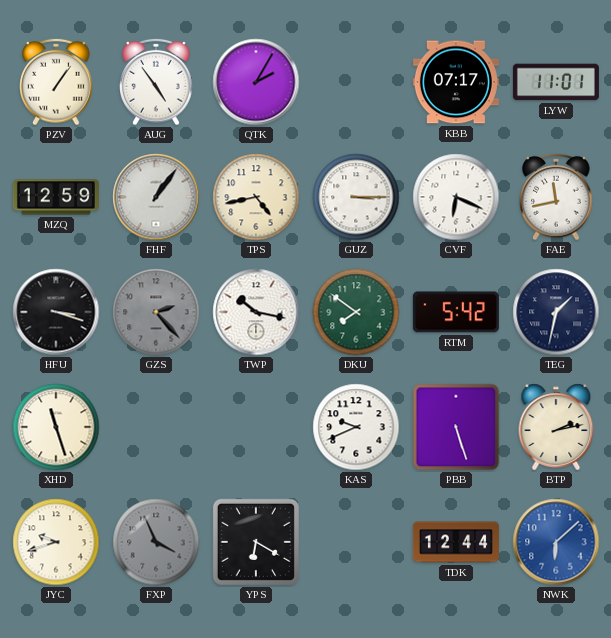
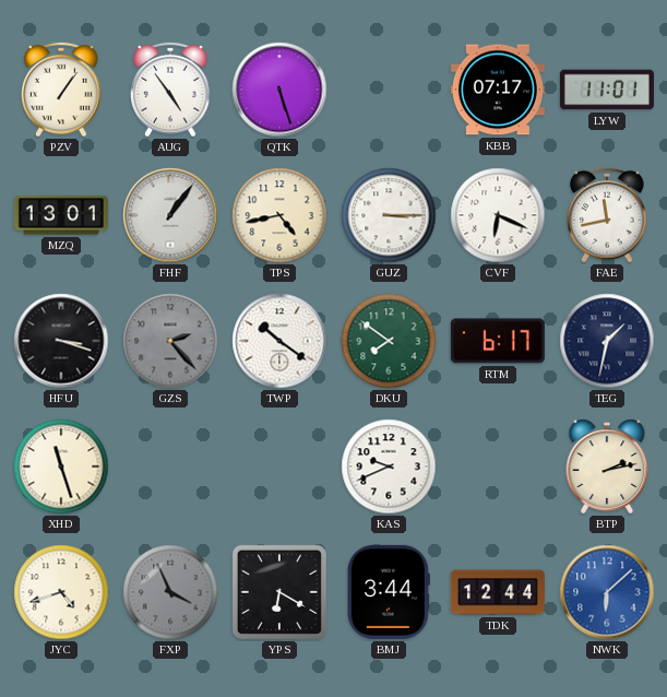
QTK: 2:05 -> 5:27 (279, 90)
MZQ: 12:59 -> 13:01 (61, 215)
TWP: 10:17 -> 10:21 (279, 341)
RTM: 5:42 -> 6:17 (498, 341)
PBB: 5:27 -> none (456, 427)
JYC: 9:42 -> 4:42 (61, 592)
BMJ: none -> 3:44 (389, 592)
